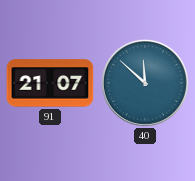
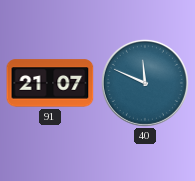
40: 11:52 -> 11:49 (145, 83)
